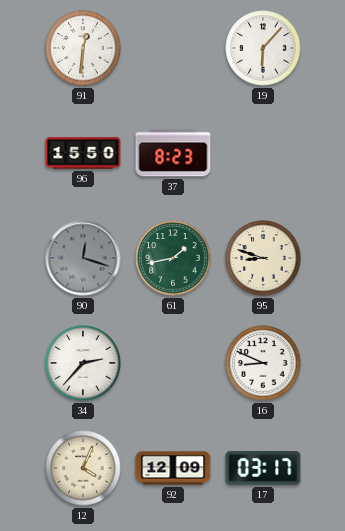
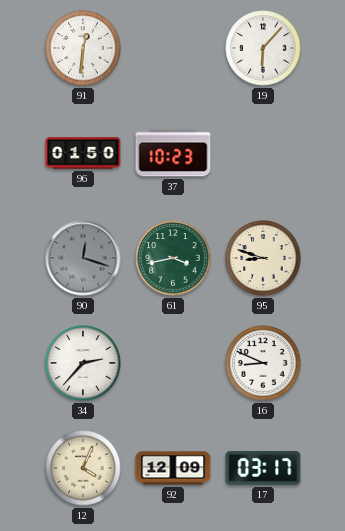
96: 15:50 -> 01:50 (83, 153)
37: 8:23 -> 10:23 (173, 153)
61: 1:43 -> 3:43 (173, 258)
